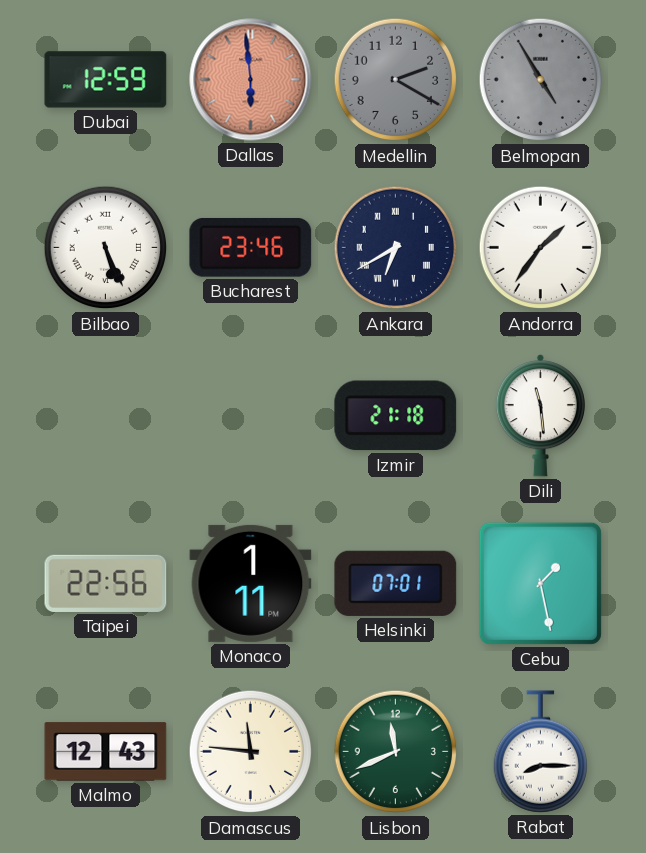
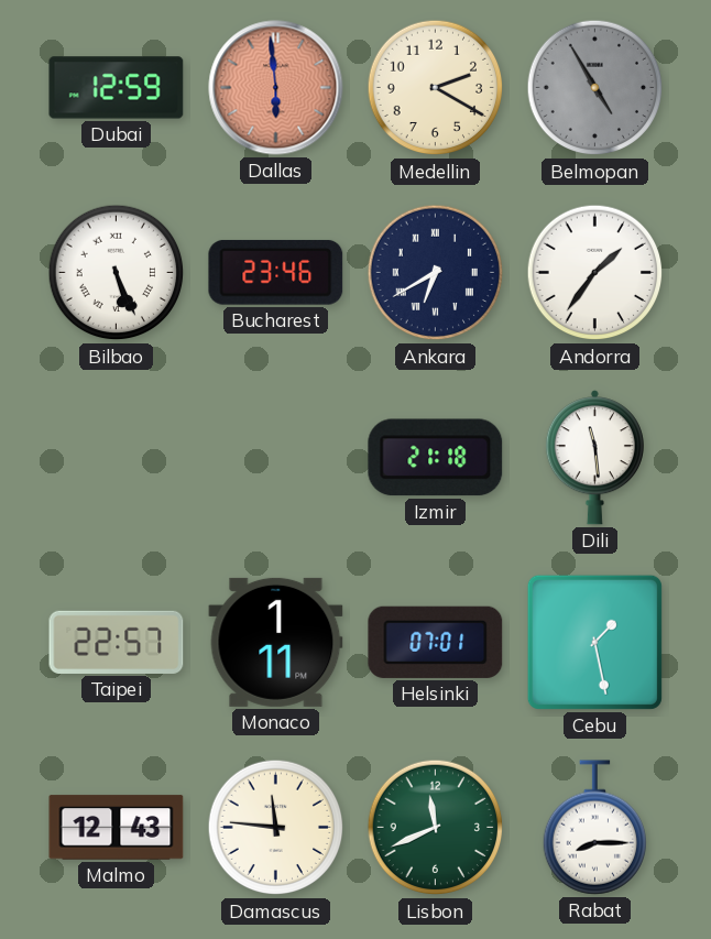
Medellin dial: grey -> cream (436, 88)
Taipei: 22:56 -> 22:57 (117, 642)
